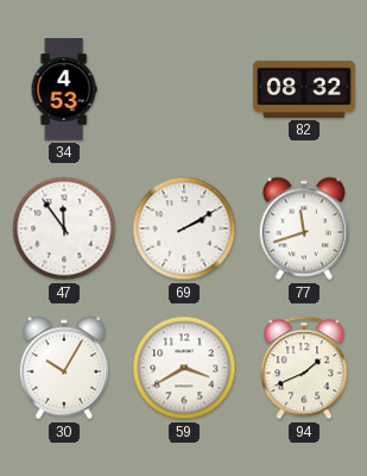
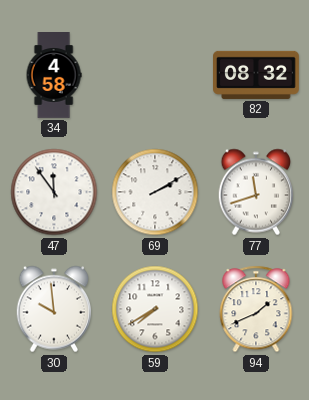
34: 4:53 -> 4:58 (54, 75)
30: 10:05 -> 9:59 (54, 309)
59: 3:40 -> 7:40 (155, 309)
